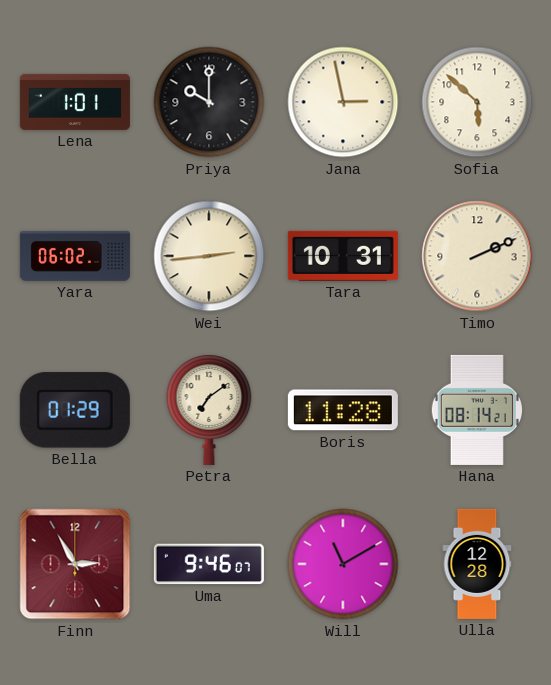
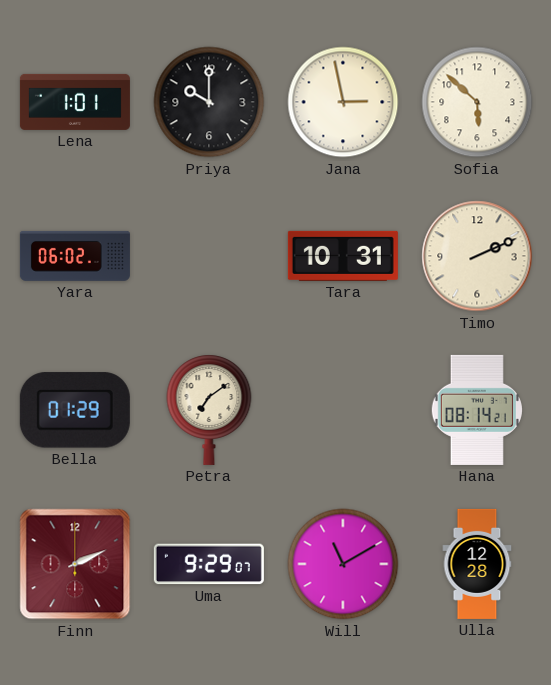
Wei: 2:44 -> none (209, 256)
Boris: 11:28 -> none (343, 410)
Finn: 2:55 -> 2:11 (75, 564)
Uma: 9:46 -> 9:29 (209, 564)
